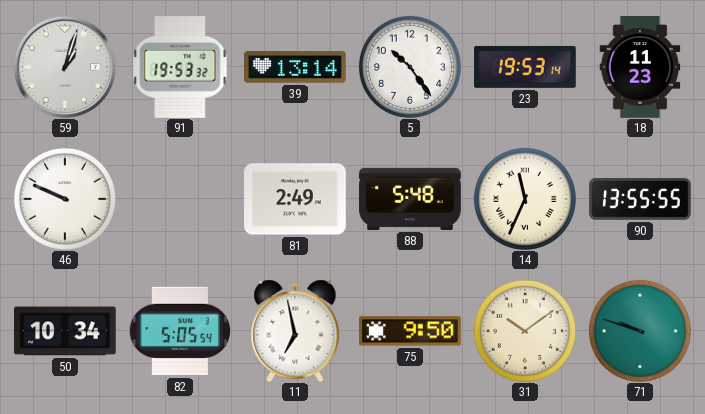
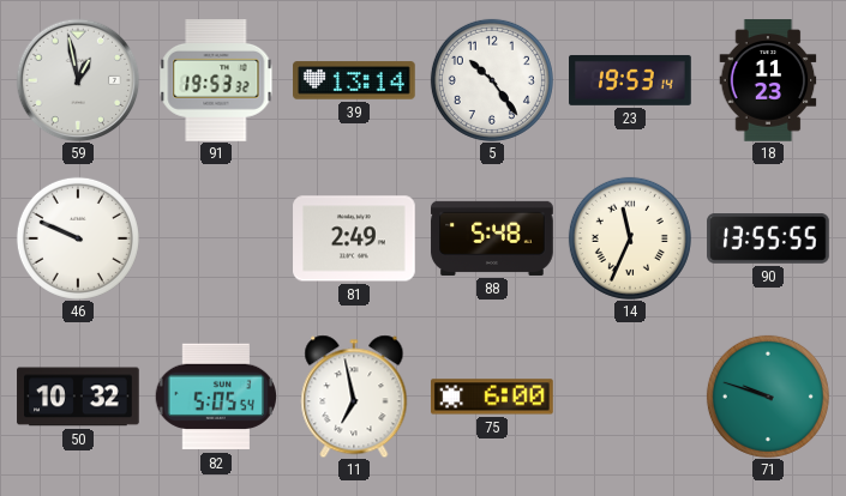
59: 1:03 -> 12:58 (78, 80)
50: 10:34 -> 10:32 (78, 397)
75: 9:50 -> 6:00 (492, 397)
31: 10:09 -> none (525, 331)
